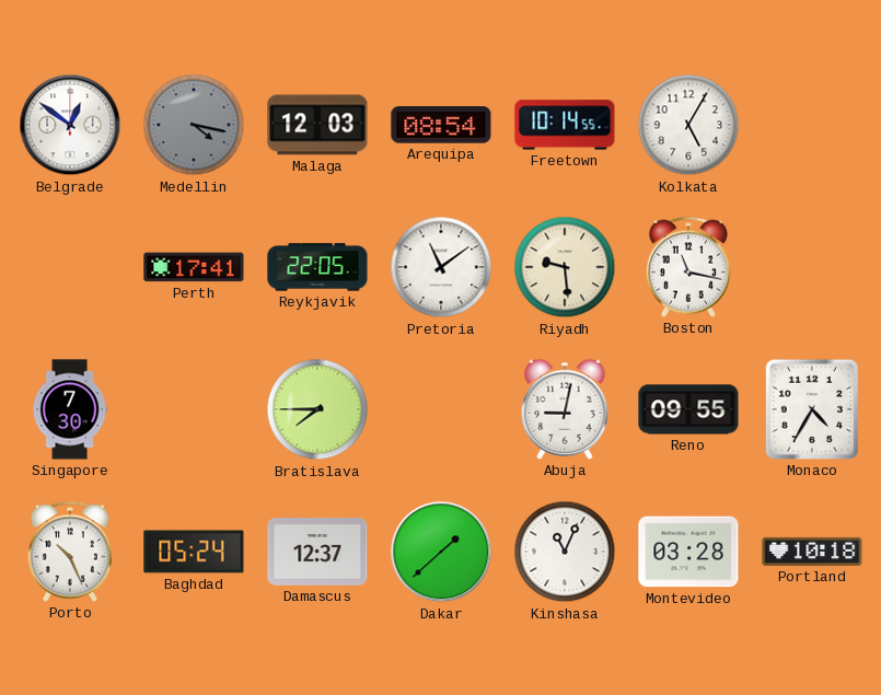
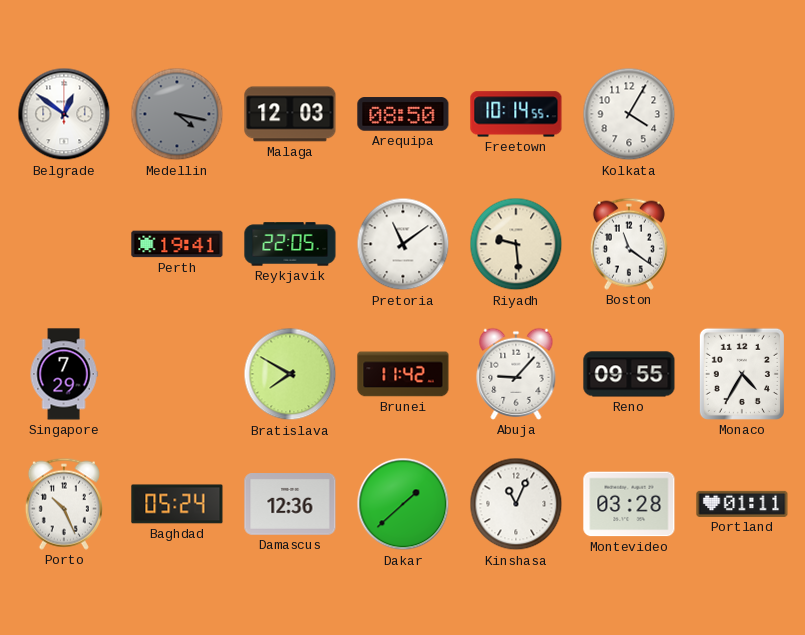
Arequipa: 08:54 -> 08:50 (403, 114)
Kolkata: 5:05 -> 4:05 (629, 114)
Perth: 17:41 -> 19:41 (177, 244)
Boston: 11:17 -> 11:21 (629, 244)
Singapore: 7:30 -> 7:29 (64, 374)
Bratislava: 7:45 -> 7:50 (290, 374)
Brunei: none -> 11:42 (403, 374)
Abuja: 9:02 -> 9:07 (516, 374)
Damascus: 12:37 -> 12:36 (290, 505)
Portland: 10:18 -> 01:11 (742, 504)
